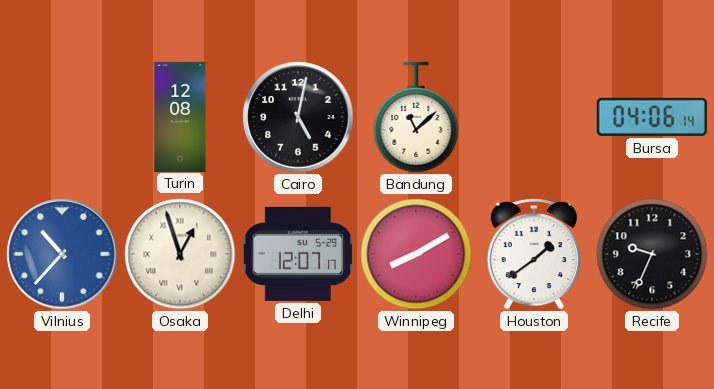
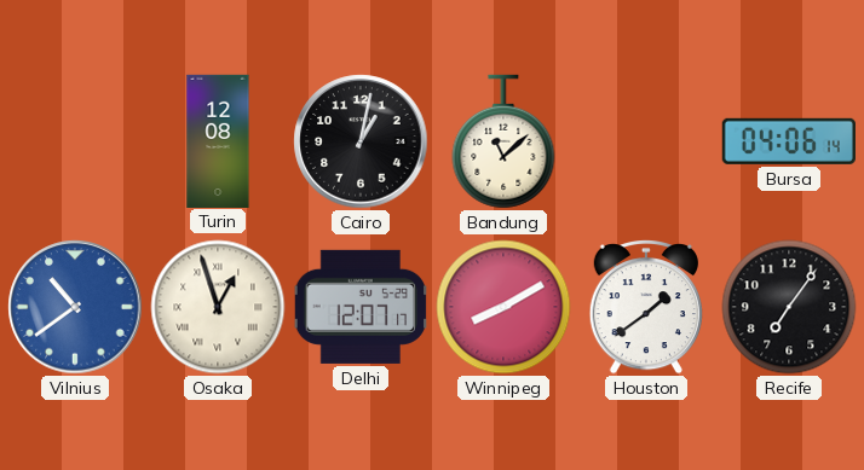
Cairo: 5:02 -> 1:02 (361, 141)
Vilnius: 10:37 -> 10:39 (75, 307)
Recife: 9:34 -> 7:06 (789, 307)
